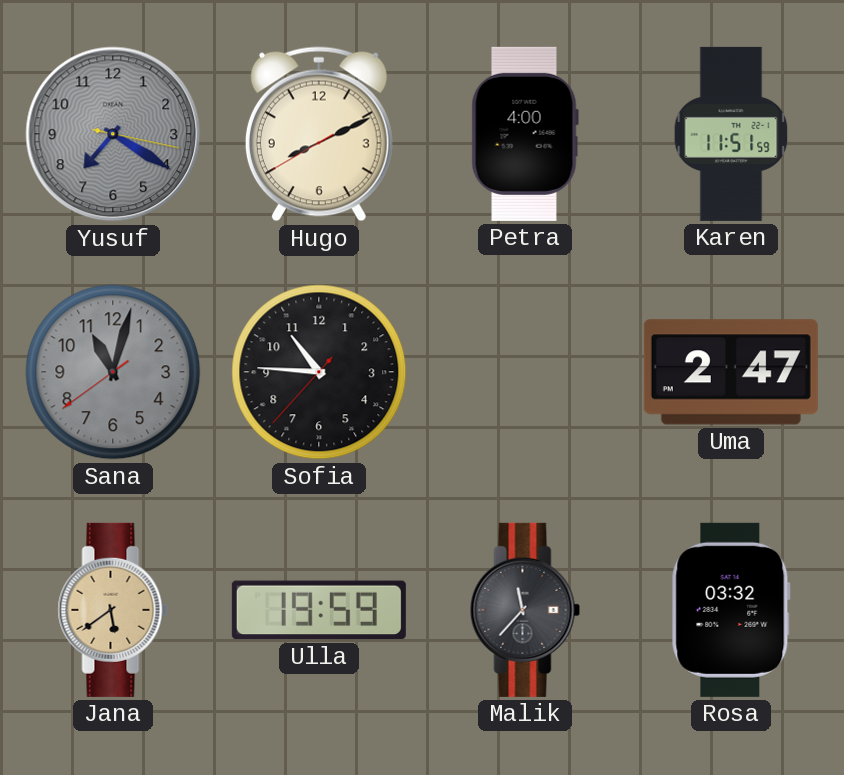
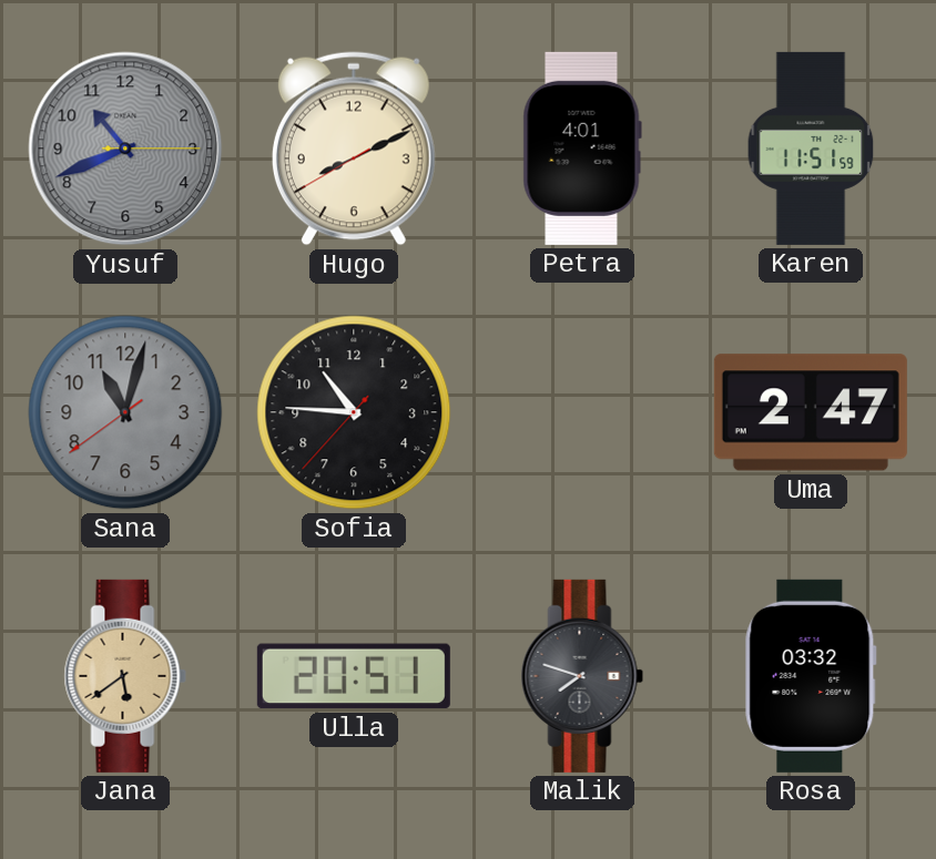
Yusuf: 7:20 -> 10:41 (125, 149)
Petra: 4:00 -> 4:01 (582, 149)
Ulla: 19:59 -> 20:51 (354, 676)
Malik: 11:37 -> 7:48 (582, 676)
